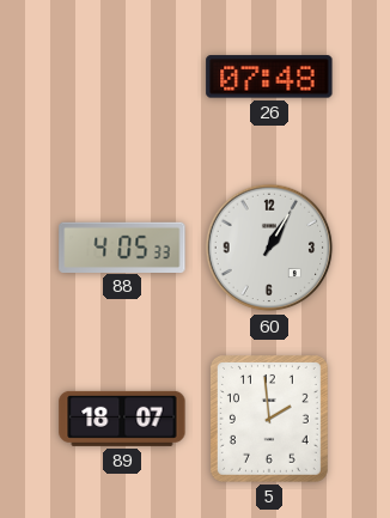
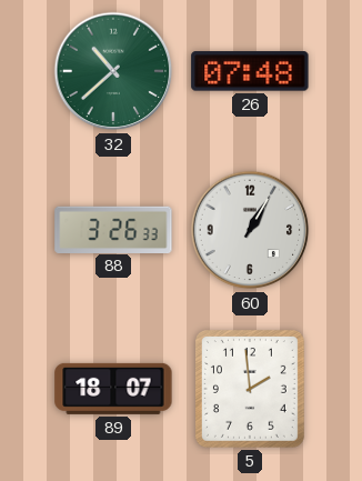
32: none -> 10:38 (113, 71)
88: 4:05 -> 3:26 (113, 229)
